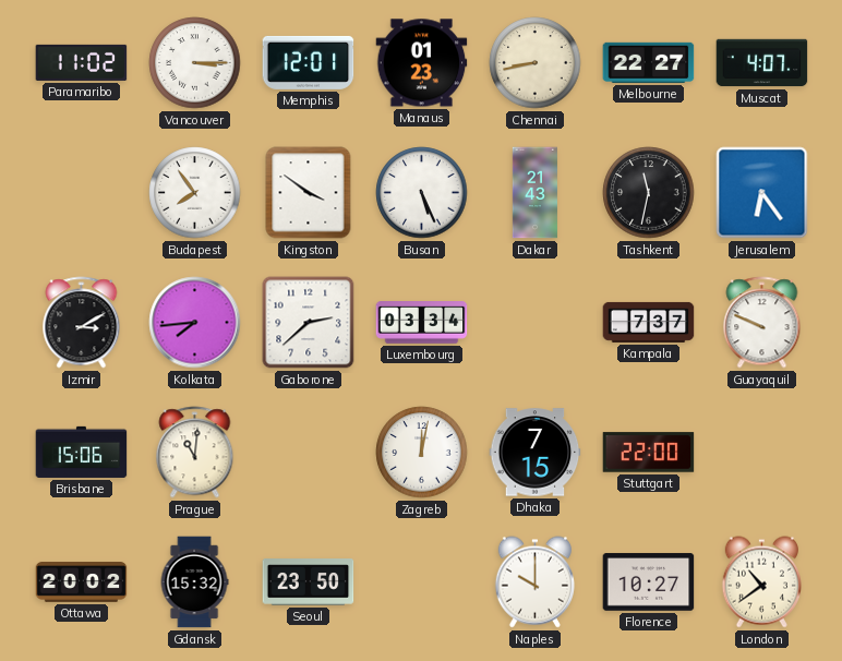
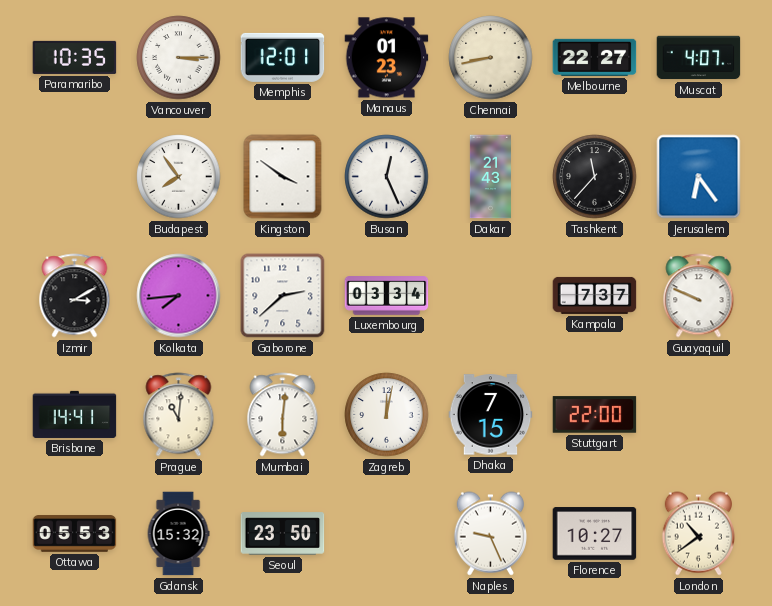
Paramaribo: 11:02 -> 10:35 (75, 57)
Busan: 5:26 -> 12:26 (387, 177)
Tashkent: 11:32 -> 11:37 (595, 177)
Brisbane: 15:06 -> 14:41 (75, 414)
Mumbai: none -> 6:01 (283, 415)
Ottawa: 20:02 -> 05:53 (75, 534)
Naples: 10:00 -> 9:26 (490, 534)
